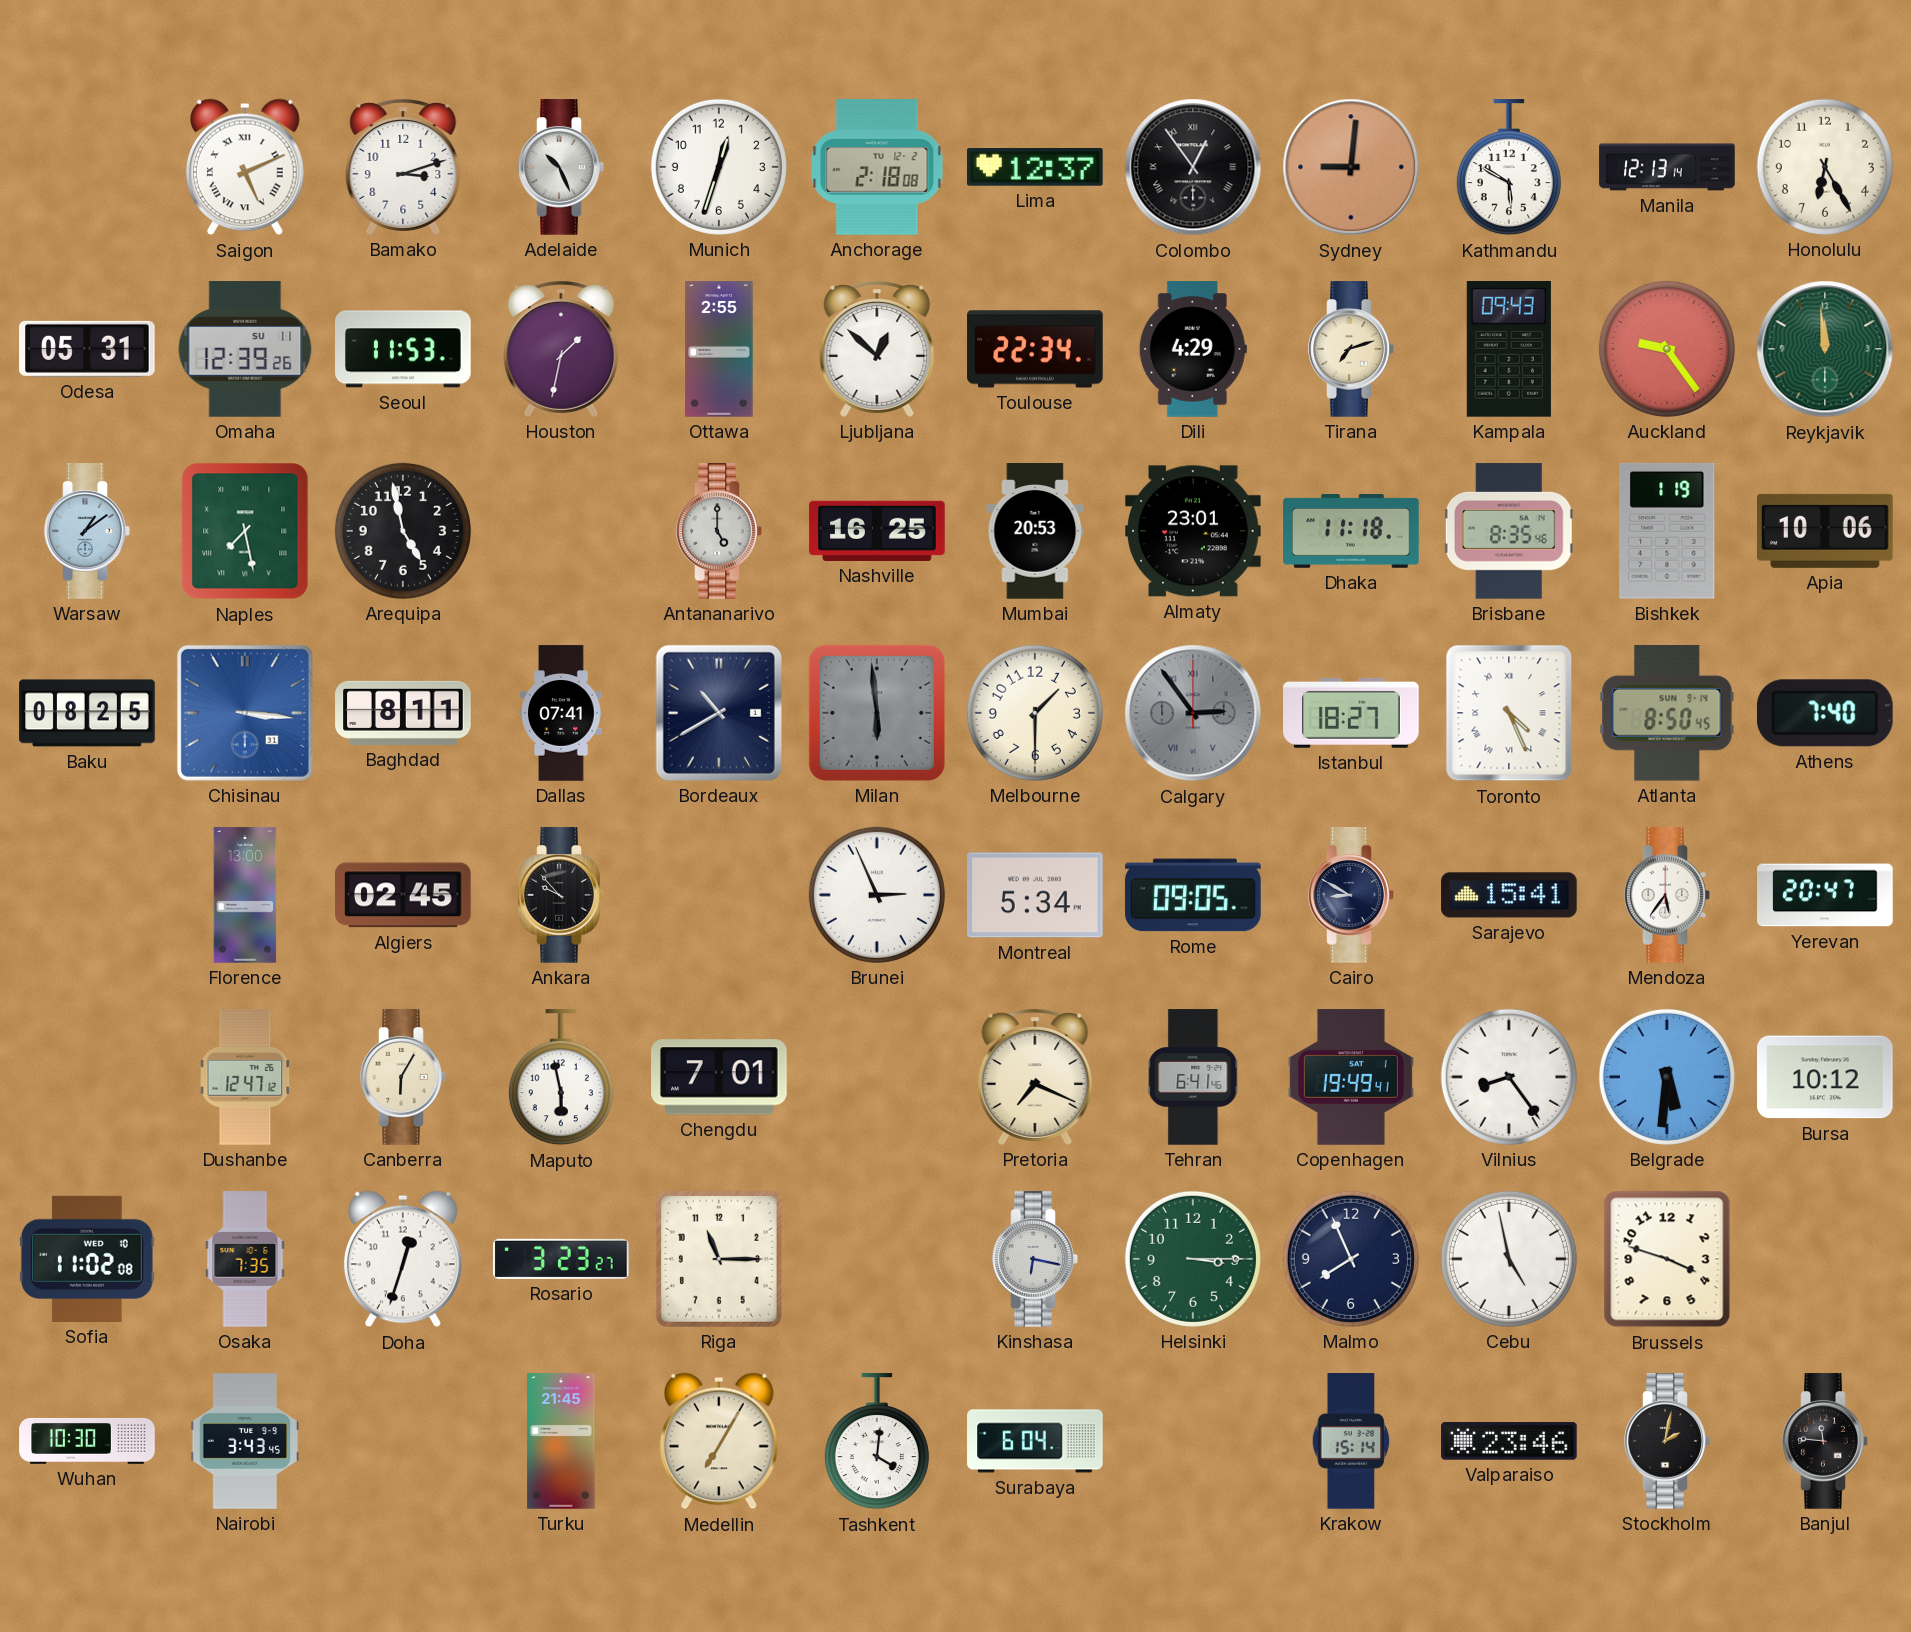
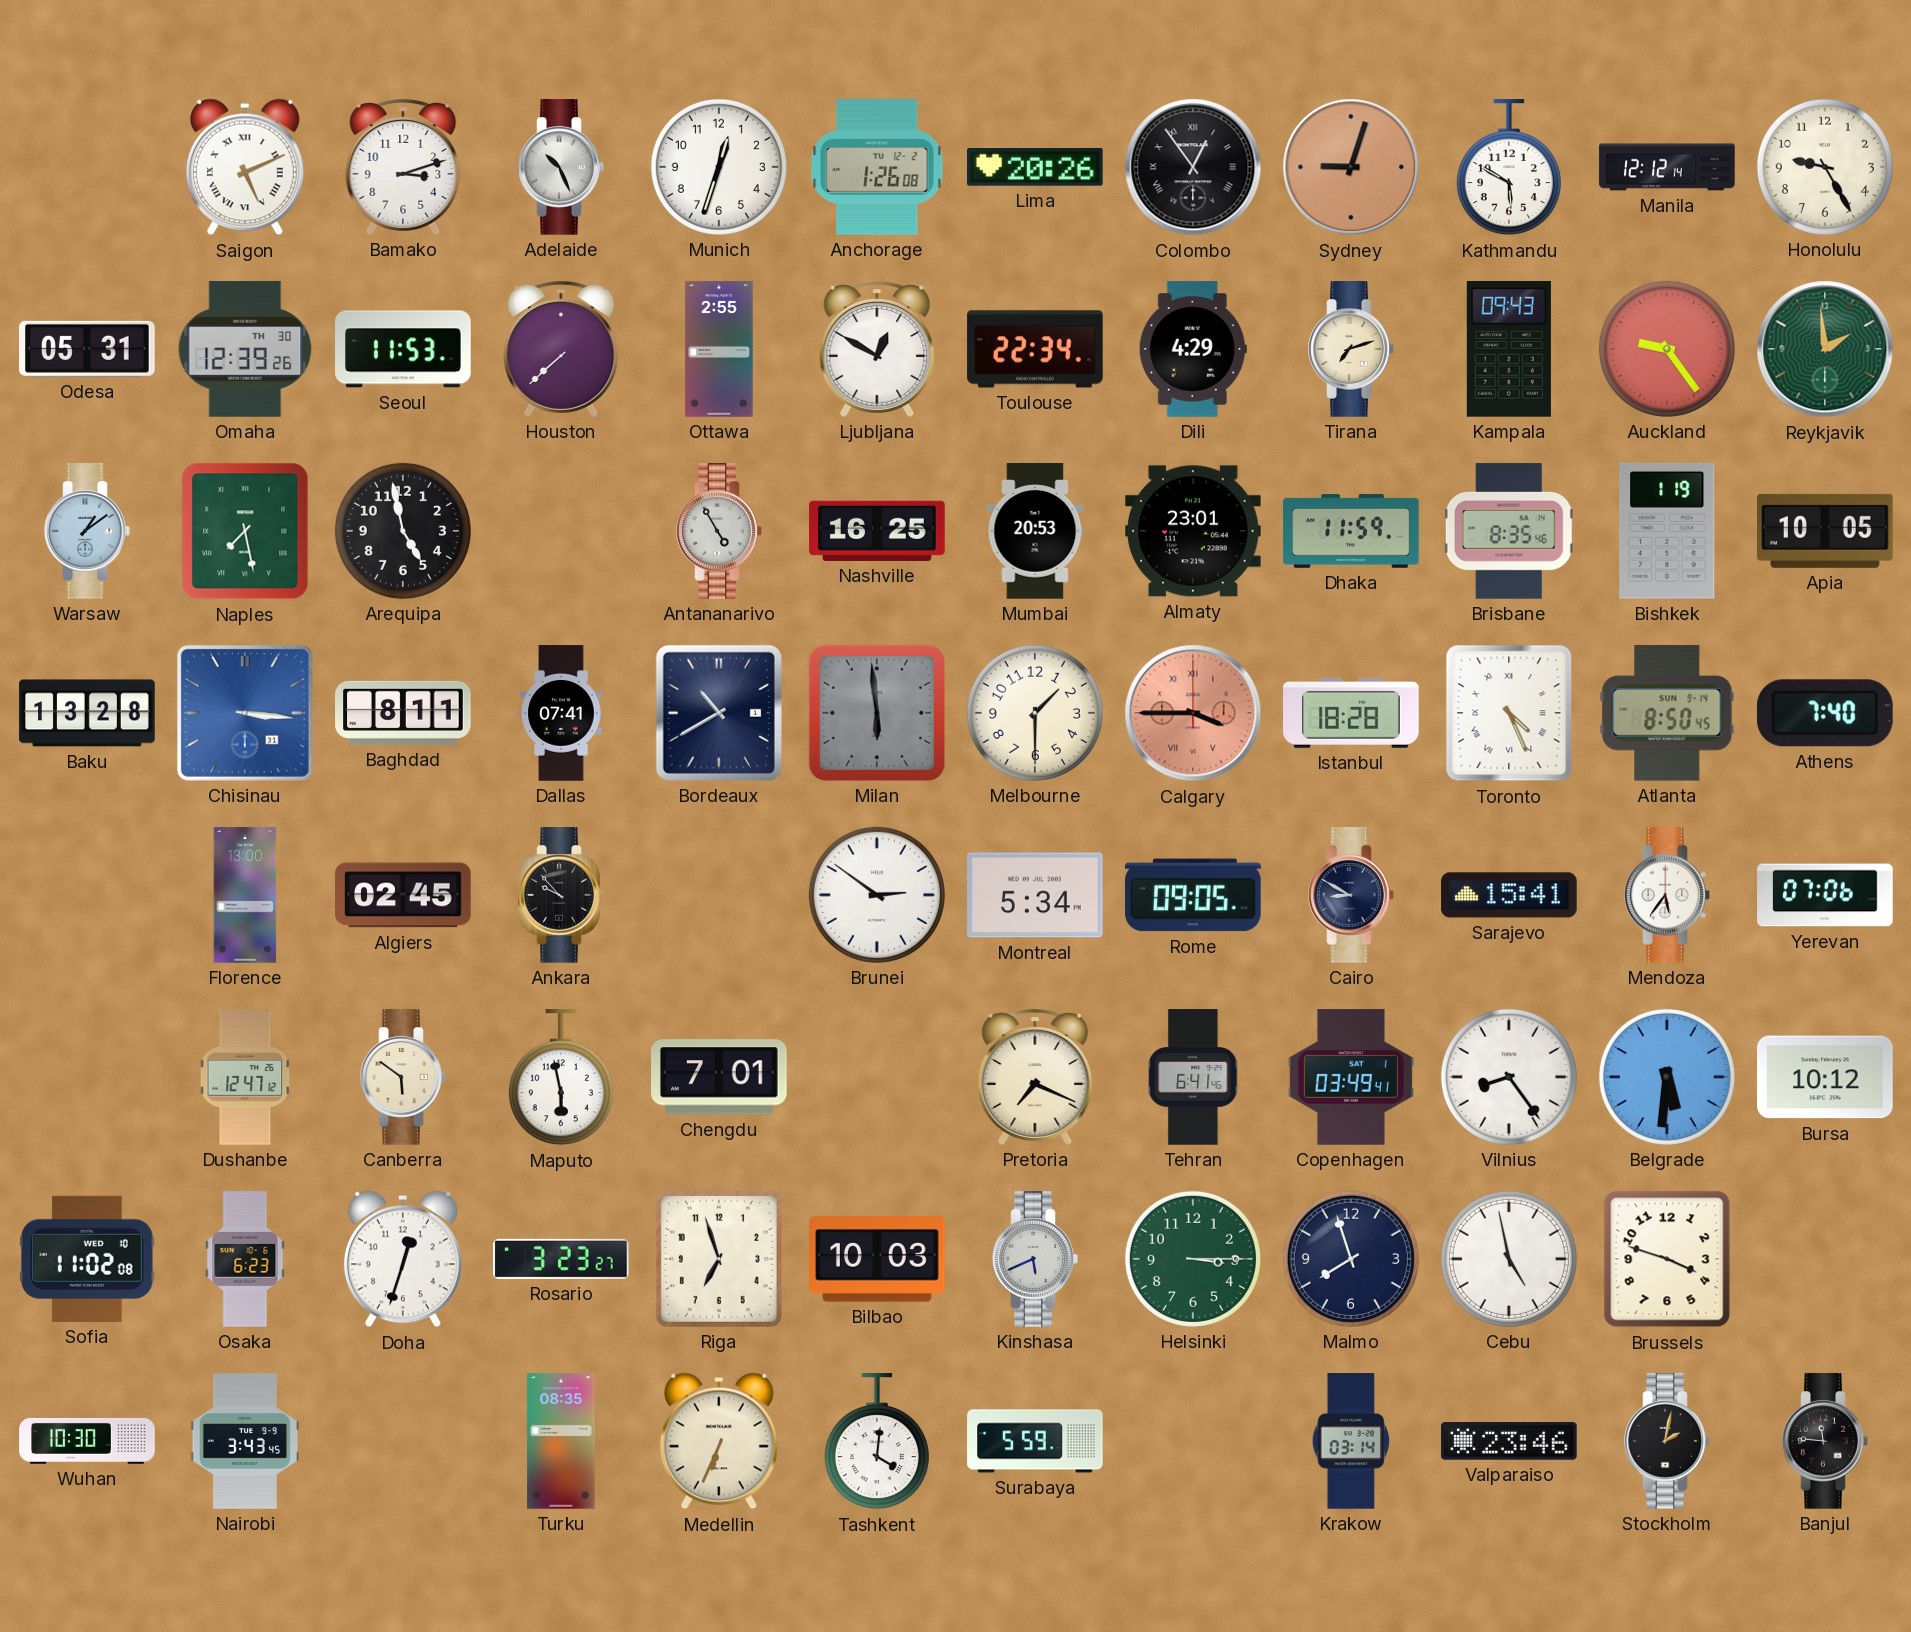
Anchorage: 2:18 -> 1:26 (877, 167)
Lima: 12:37 -> 20:26 (1036, 168)
Sydney: 9:01 -> 9:03 (1351, 167)
Manila: 12:13 -> 12:12 (1667, 167)
Honolulu: 6:25 -> 9:25 (1825, 167)
Omaha date: SU 11 -> TH 30 (245, 349)
Houston: 1:32 -> 7:38 (561, 349)
Ljubljana: 12:52 -> 12:50 (877, 349)
Reykjavik: 11:59 -> 1:59 (1825, 349)
Antananarivo: 5:00 -> 4:55 (719, 531)
Dhaka: 11:18 -> 11:59 (1351, 532)
Apia: 10:06 -> 10:05 (1825, 531)
Baku: 08:25 -> 13:28 (87, 713)
Calgary: 2:54 -> 3:45 (1193, 713)
Calgary dial: grey -> salmon (1193, 713)
Istanbul: 18:27 -> 18:28 (1351, 713)
Brunei: 2:56 -> 2:51 (877, 895)
Yerevan: 20:47 -> 07:06 (1825, 895)
Canberra: 6:05 -> 5:51 (403, 1077)
Copenhagen: 19:49 -> 03:49 (1351, 1077)
Osaka: 7:35 -> 6:23 (245, 1259)
Riga: 11:15 -> 6:57 (719, 1259)
Bilbao: none -> 10:03 (877, 1259)
Kinshasa: 6:17 -> 5:41 (1035, 1259)
Malmo: 7:56 -> 7:57 (1351, 1259)
Turku: 21:45 -> 08:35 (561, 1441)
Medellin: 7:05 -> 6:34 (719, 1441)
Surabaya: 6:04 -> 5:59 (1035, 1441)
Krakow: 15:14 -> 03:14 (1351, 1441)
